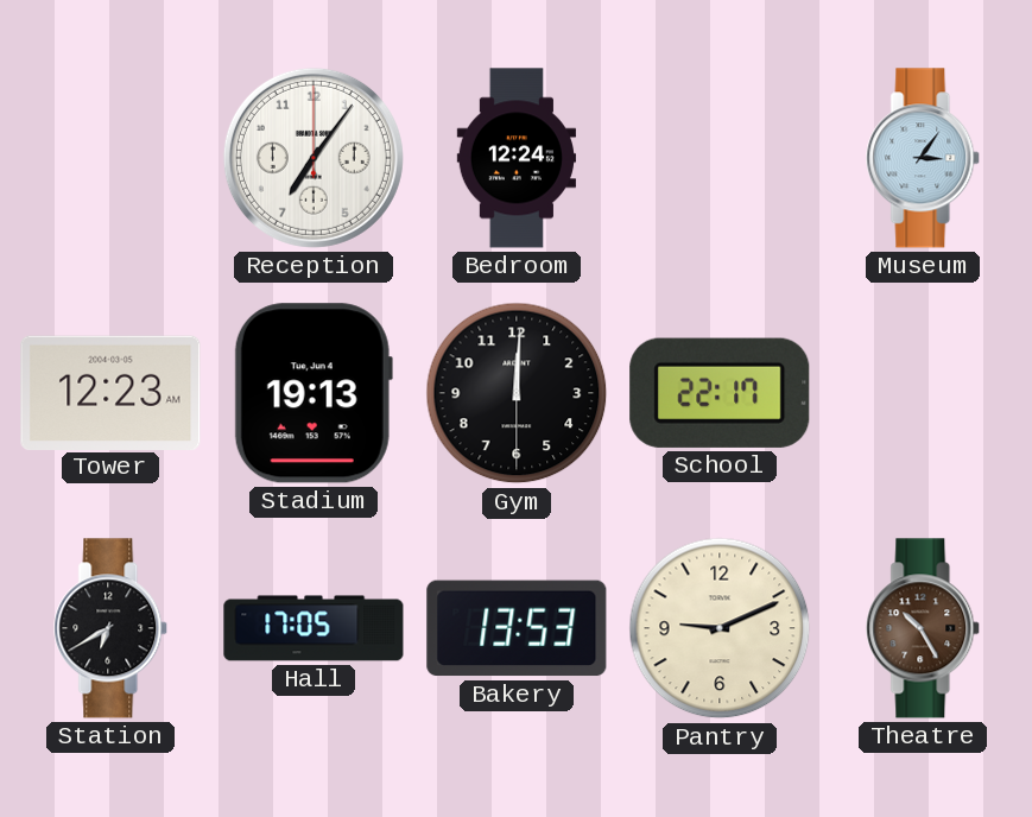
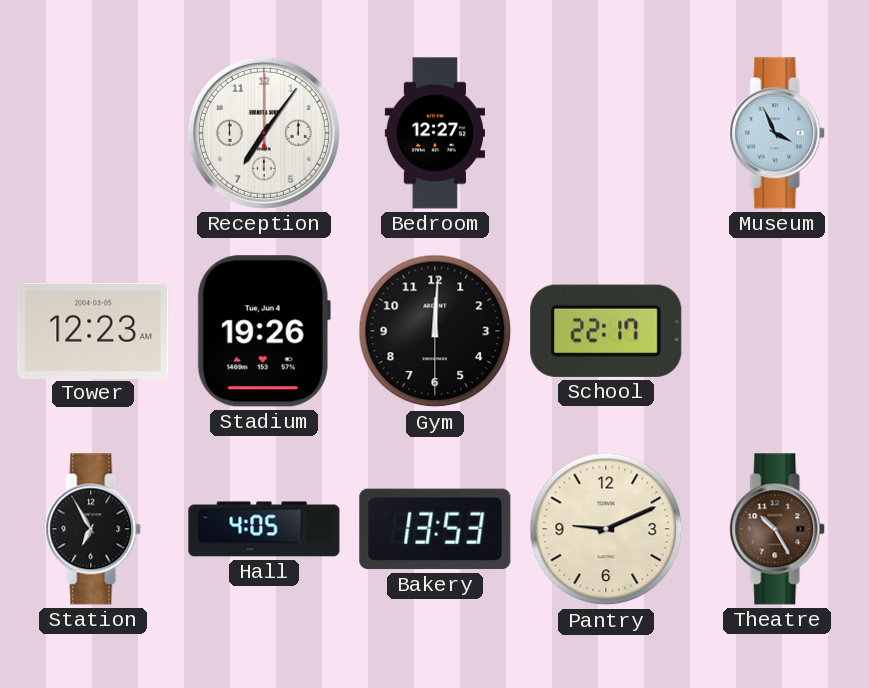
Bedroom: 12:24 -> 12:27 (434, 133)
Museum: 3:06 -> 3:56 (778, 133)
Stadium: 19:13 -> 19:26 (264, 331)
Station: 6:40 -> 6:55 (94, 529)
Hall: 17:05 -> 4:05 (264, 529)
